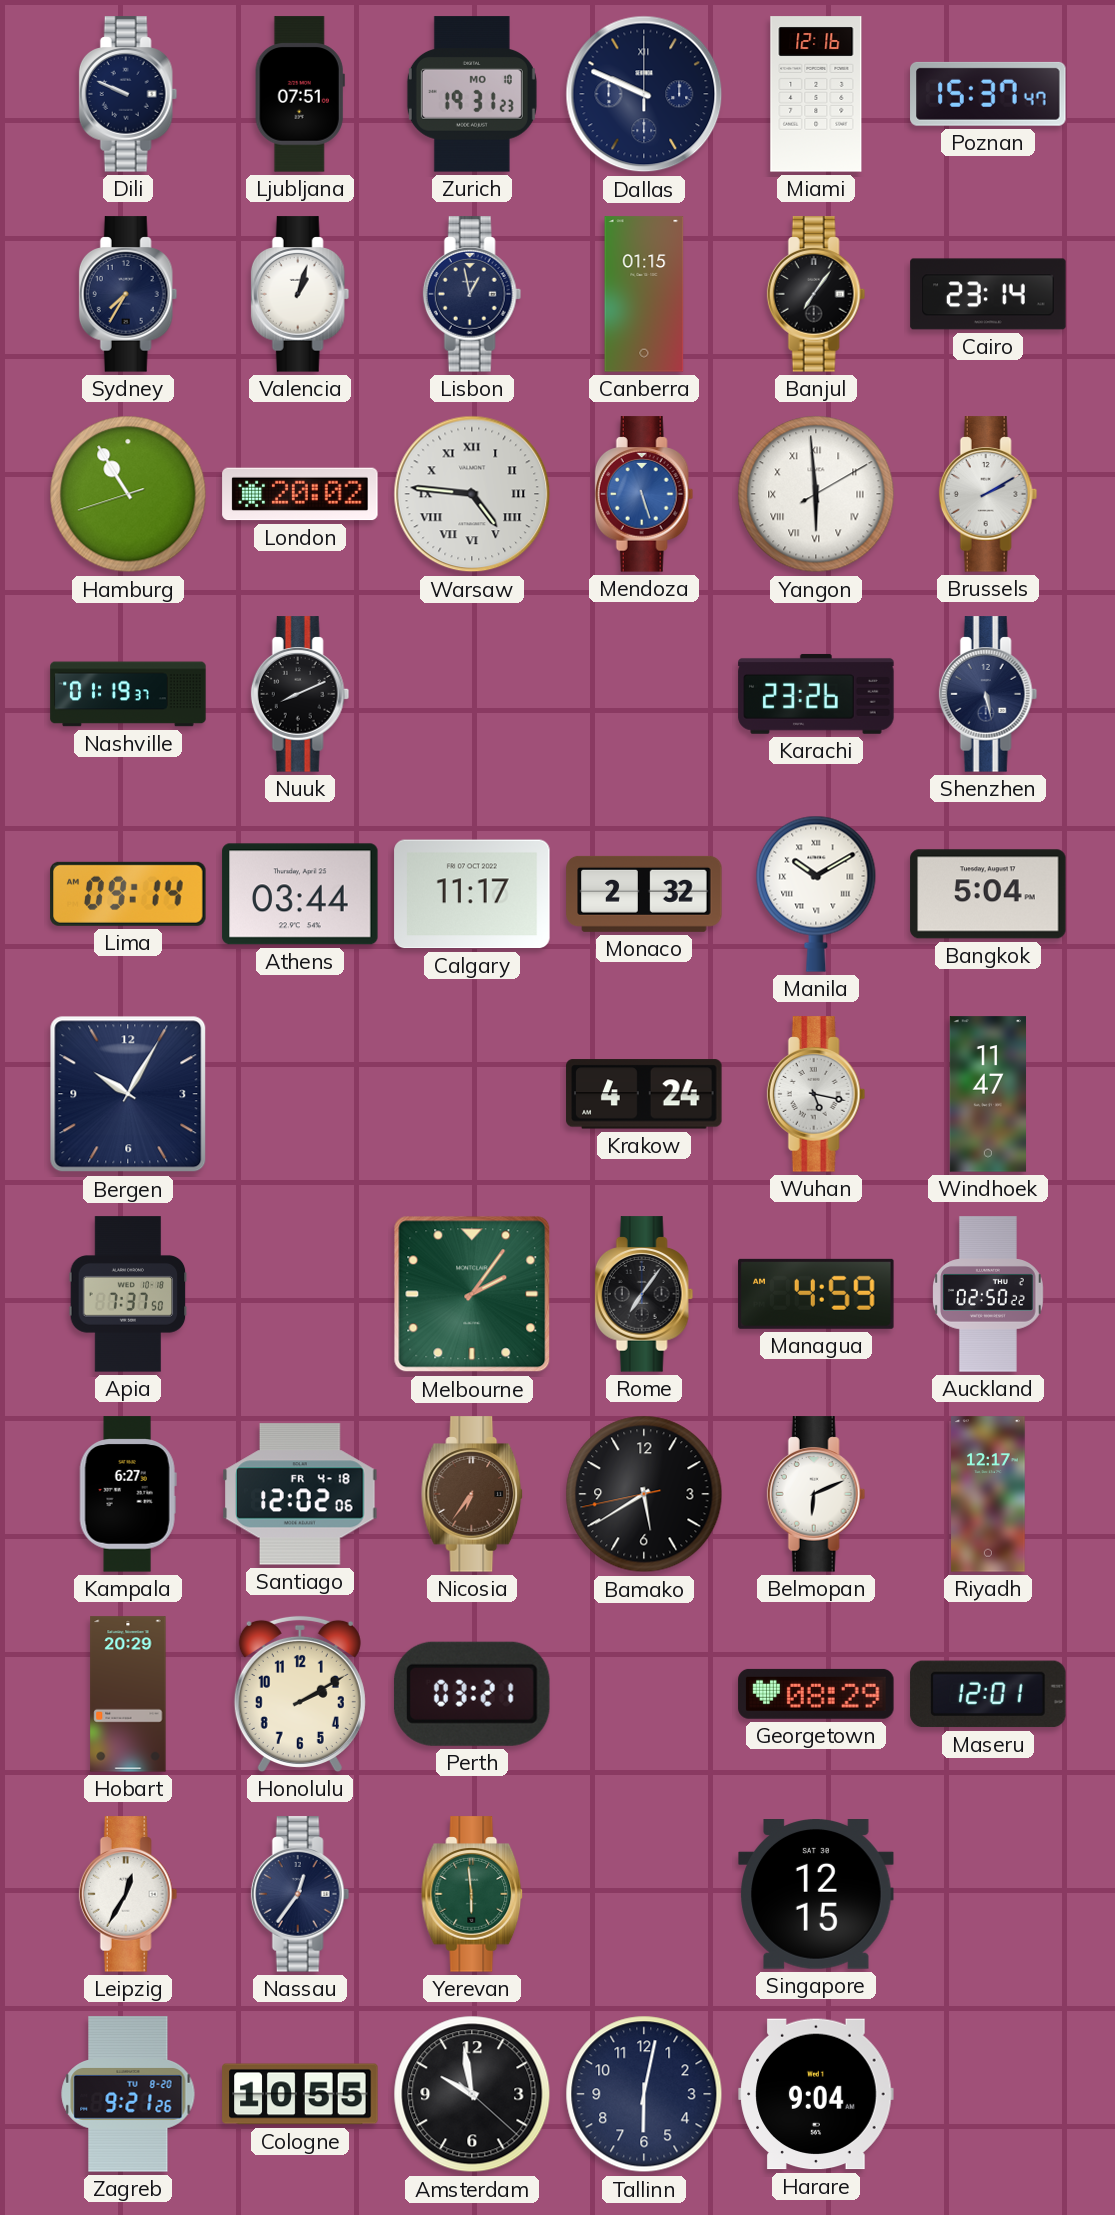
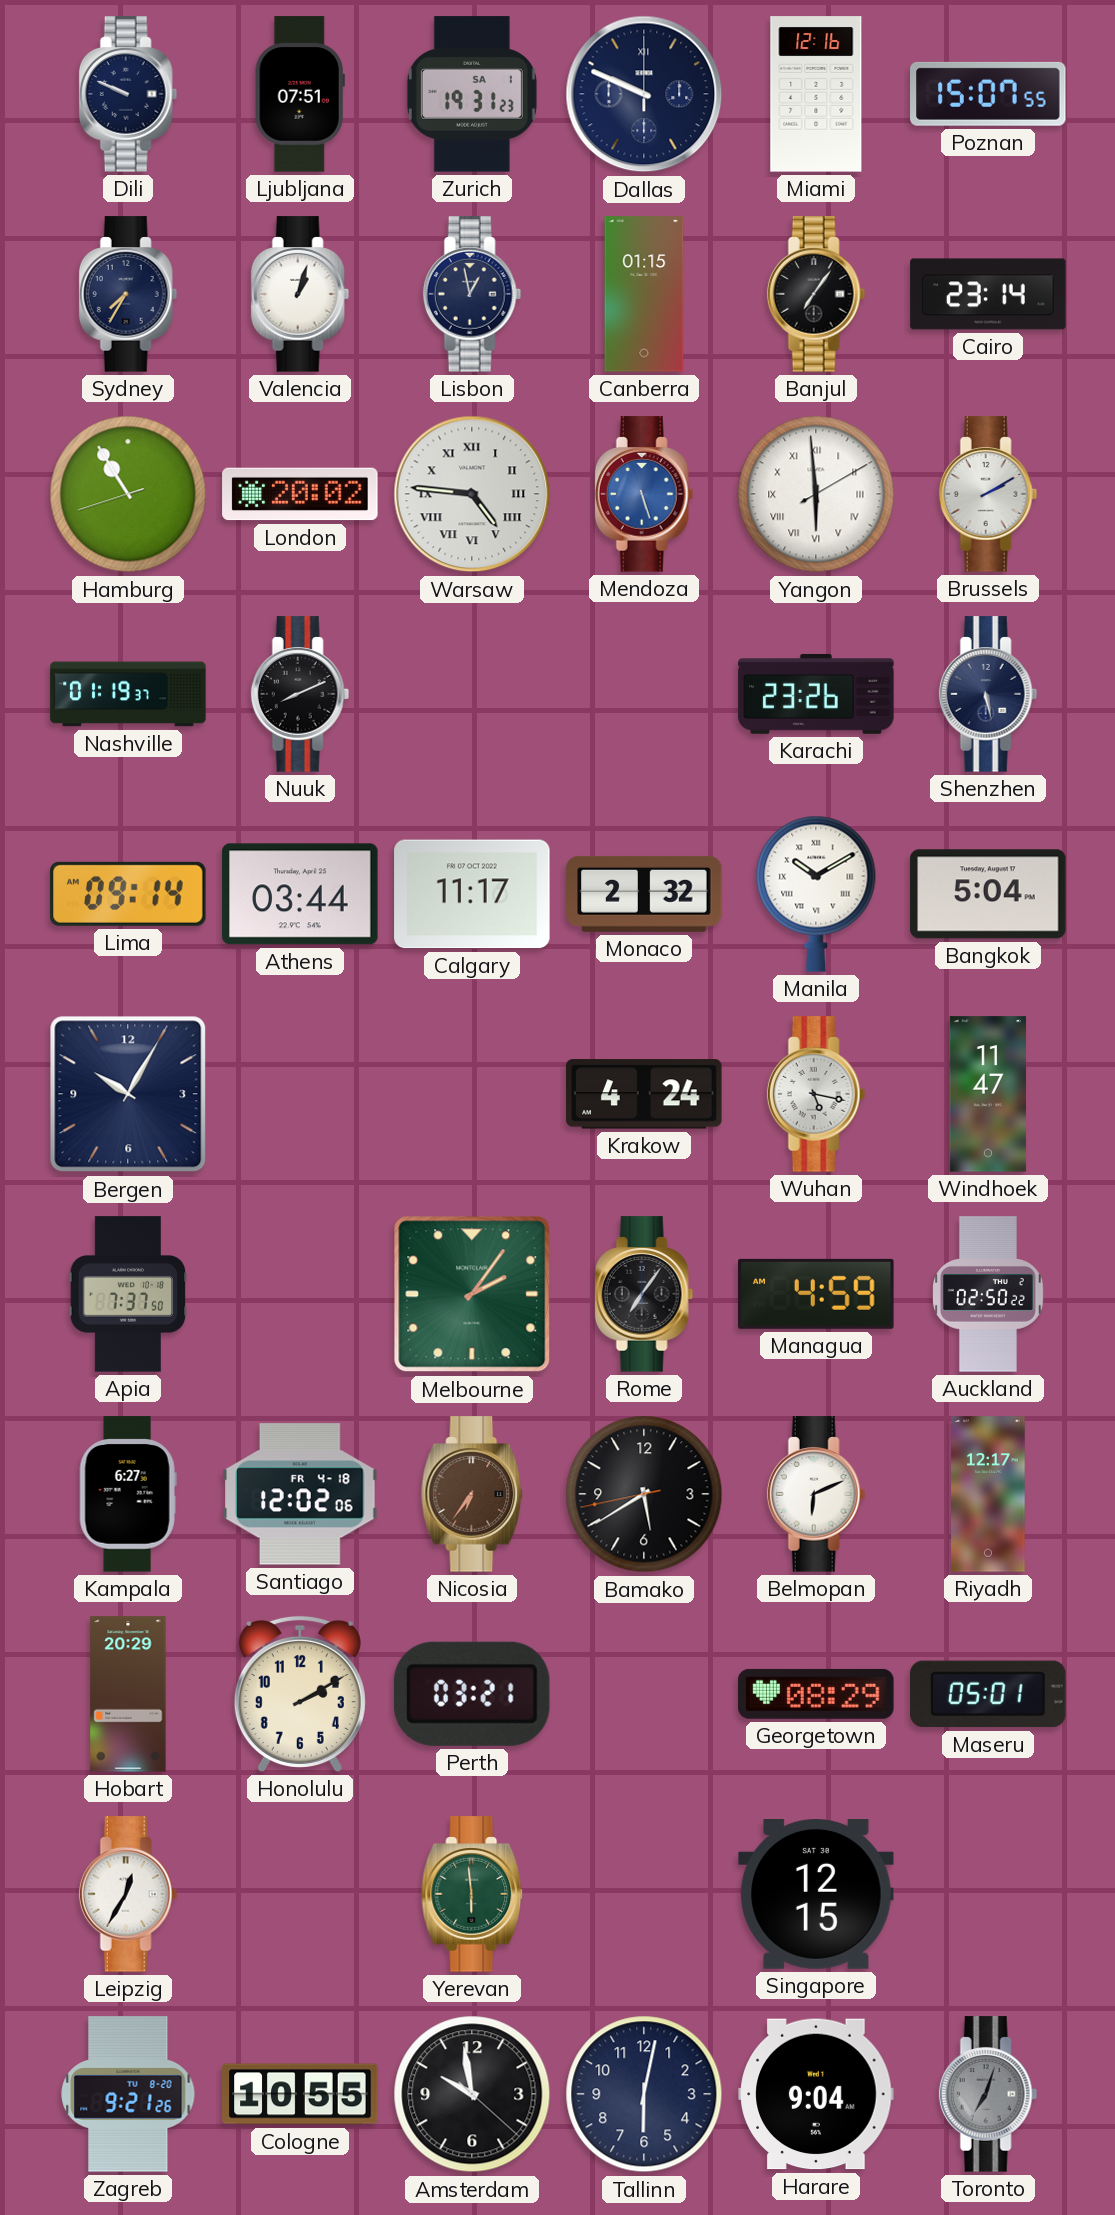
Zurich date: MO 10 -> SA 1 (472, 94)
Poznan: 15:37 -> 15:07 (988, 94)
Maseru: 12:01 -> 05:01 (988, 1694)
Nassau: 12:36 -> none (300, 1894)
Toronto: none -> 7:03 (988, 2094)
